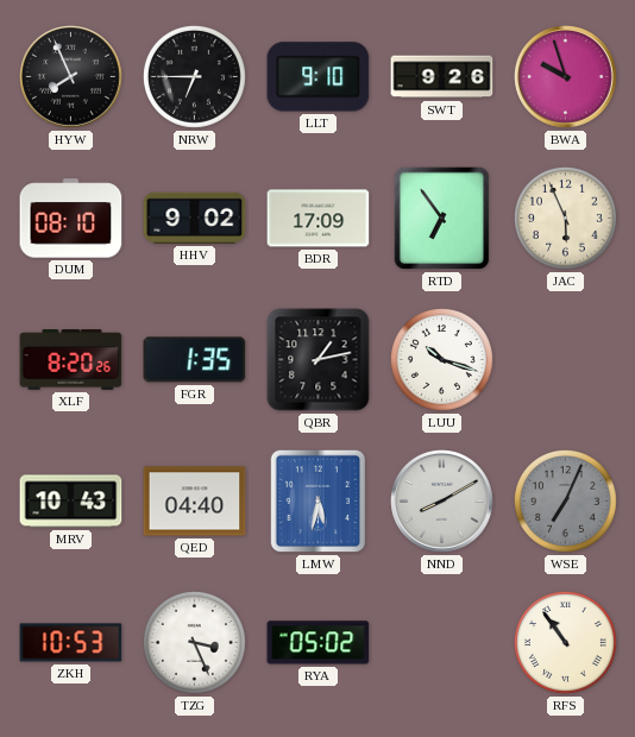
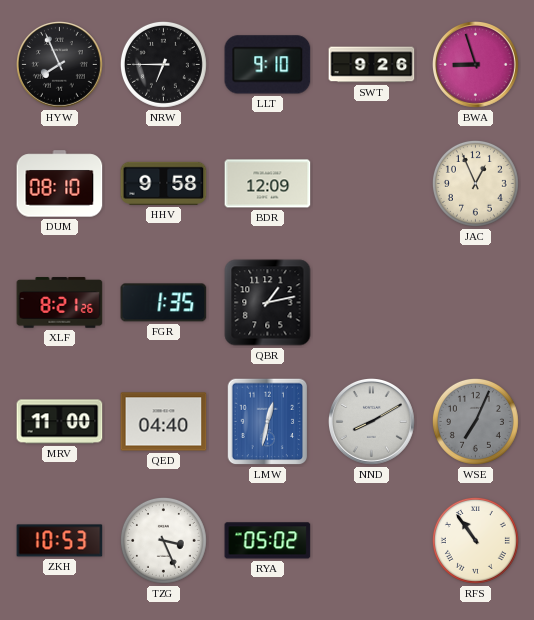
BWA: 9:57 -> 8:57 (476, 65)
HHV: 9:02 -> 9:58 (164, 183)
BDR: 17:09 -> 12:09 (268, 184)
RTD: 6:54 -> none (442, 219)
JAC: 5:56 -> 12:56 (475, 183)
XLF: 8:20 -> 8:21 (60, 303)
LUU: 10:18 -> none (441, 359)
MRV: 10:43 -> 11:00 (60, 422)
LMW: 5:32 -> 12:32 (268, 422)
